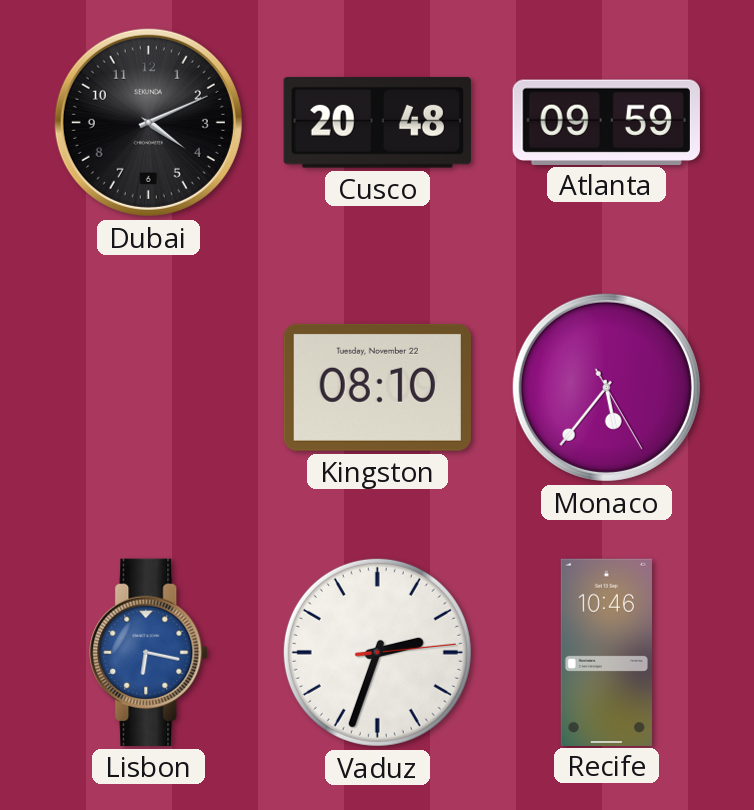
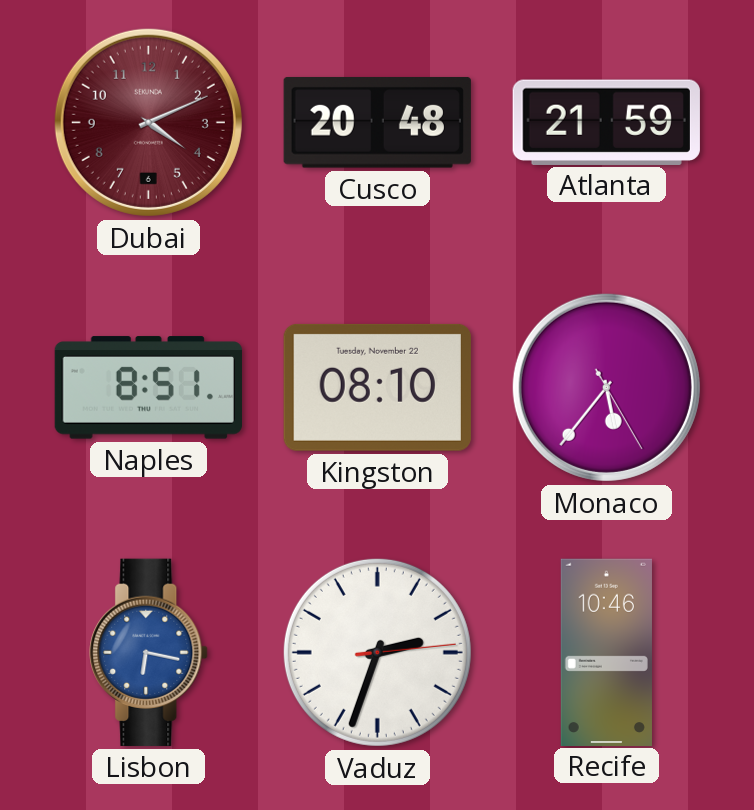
Dubai dial: black -> burgundy (148, 122)
Atlanta: 09:59 -> 21:59 (606, 122)
Naples: none -> 8:51 (148, 388)
